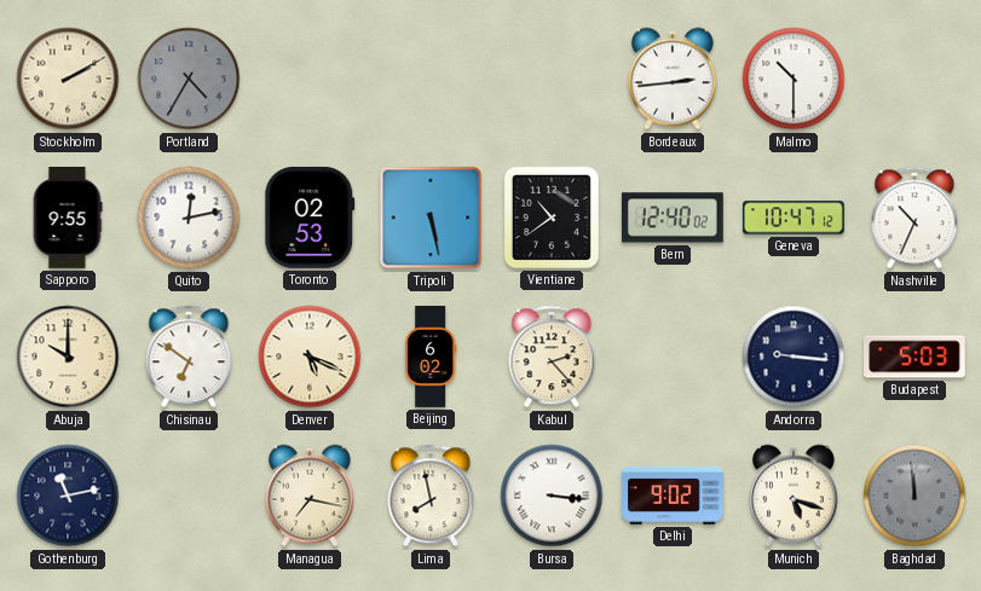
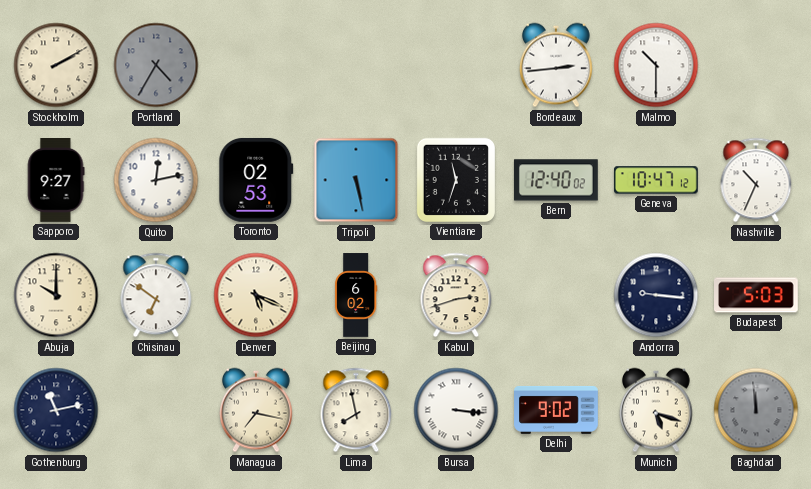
Sapporo: 9:55 -> 9:27 (56, 181)
Vientiane: 10:39 -> 11:33 (456, 180)
Kabul: 2:23 -> 2:42 (456, 295)
